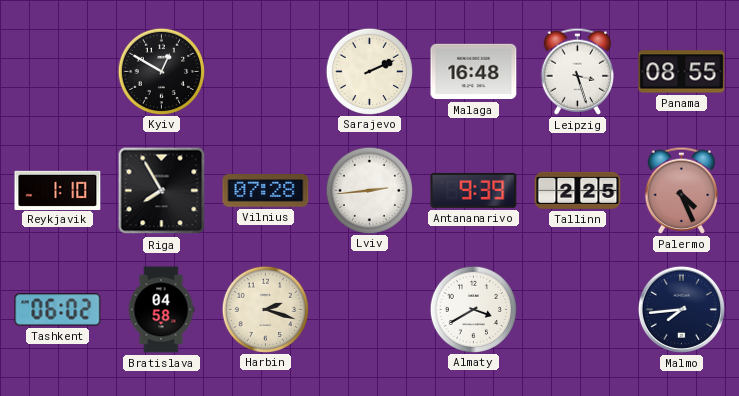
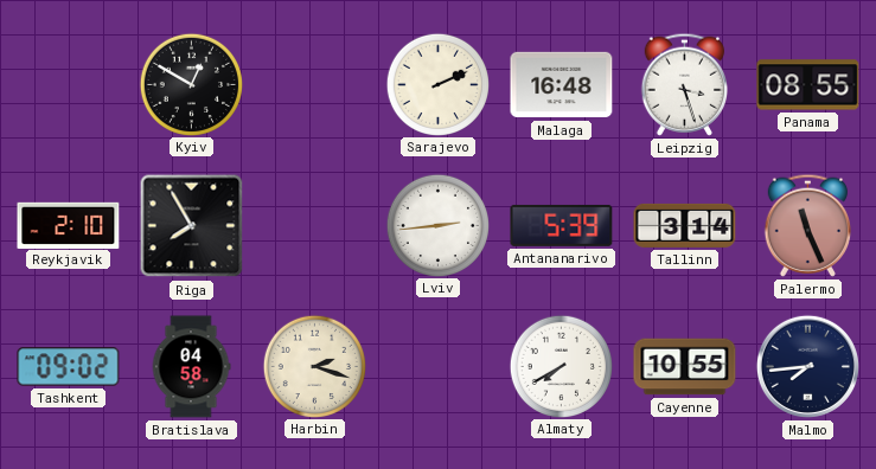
Reykjavik: 1:10 -> 2:10 (69, 225)
Vilnius: 07:28 -> none (266, 191)
Antananarivo: 9:39 -> 5:39 (562, 225)
Tallinn: 2:25 -> 3:14 (685, 225)
Palermo: 4:26 -> 11:26 (807, 225)
Tashkent: 06:02 -> 09:02 (69, 367)
Almaty: 3:40 -> 7:40 (561, 366)
Cayenne: none -> 10:55 (685, 367)
